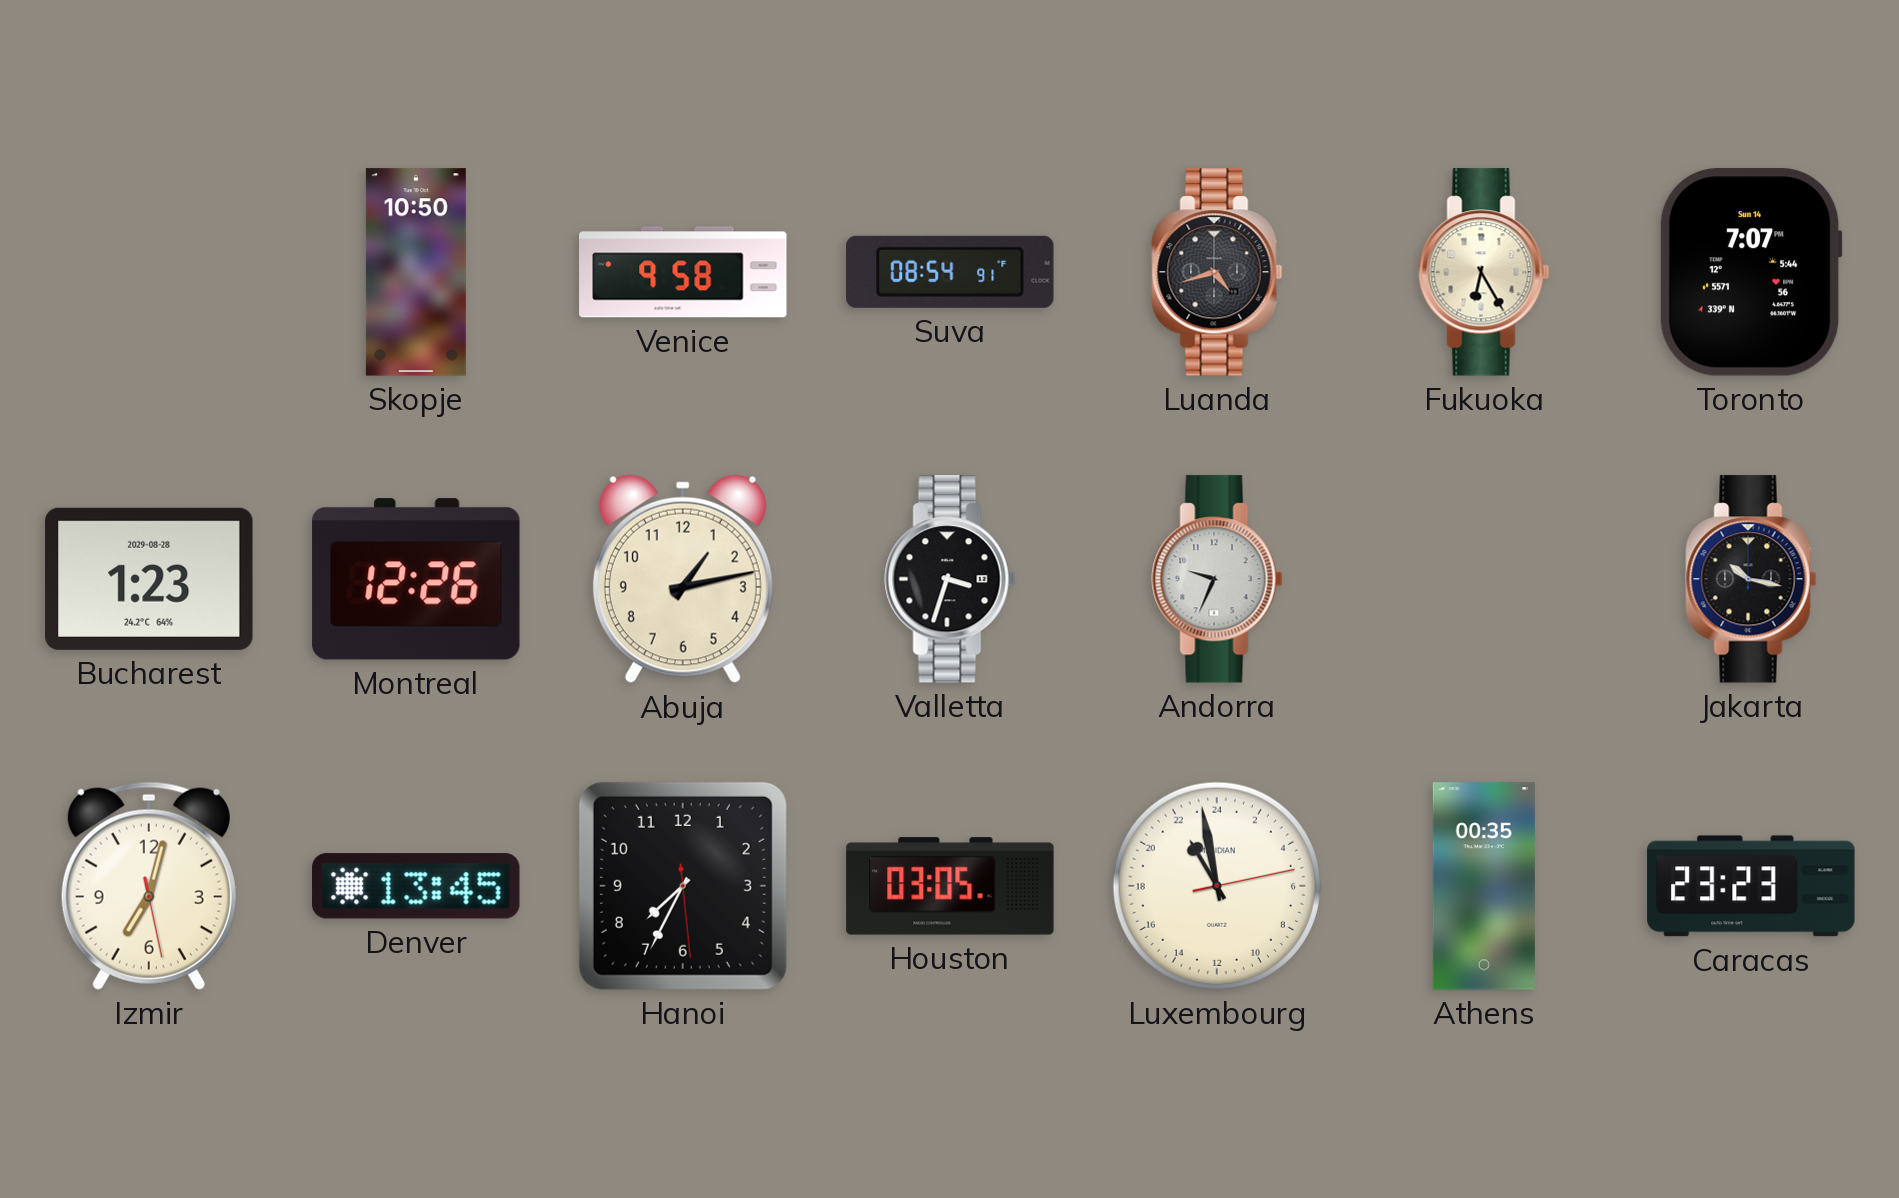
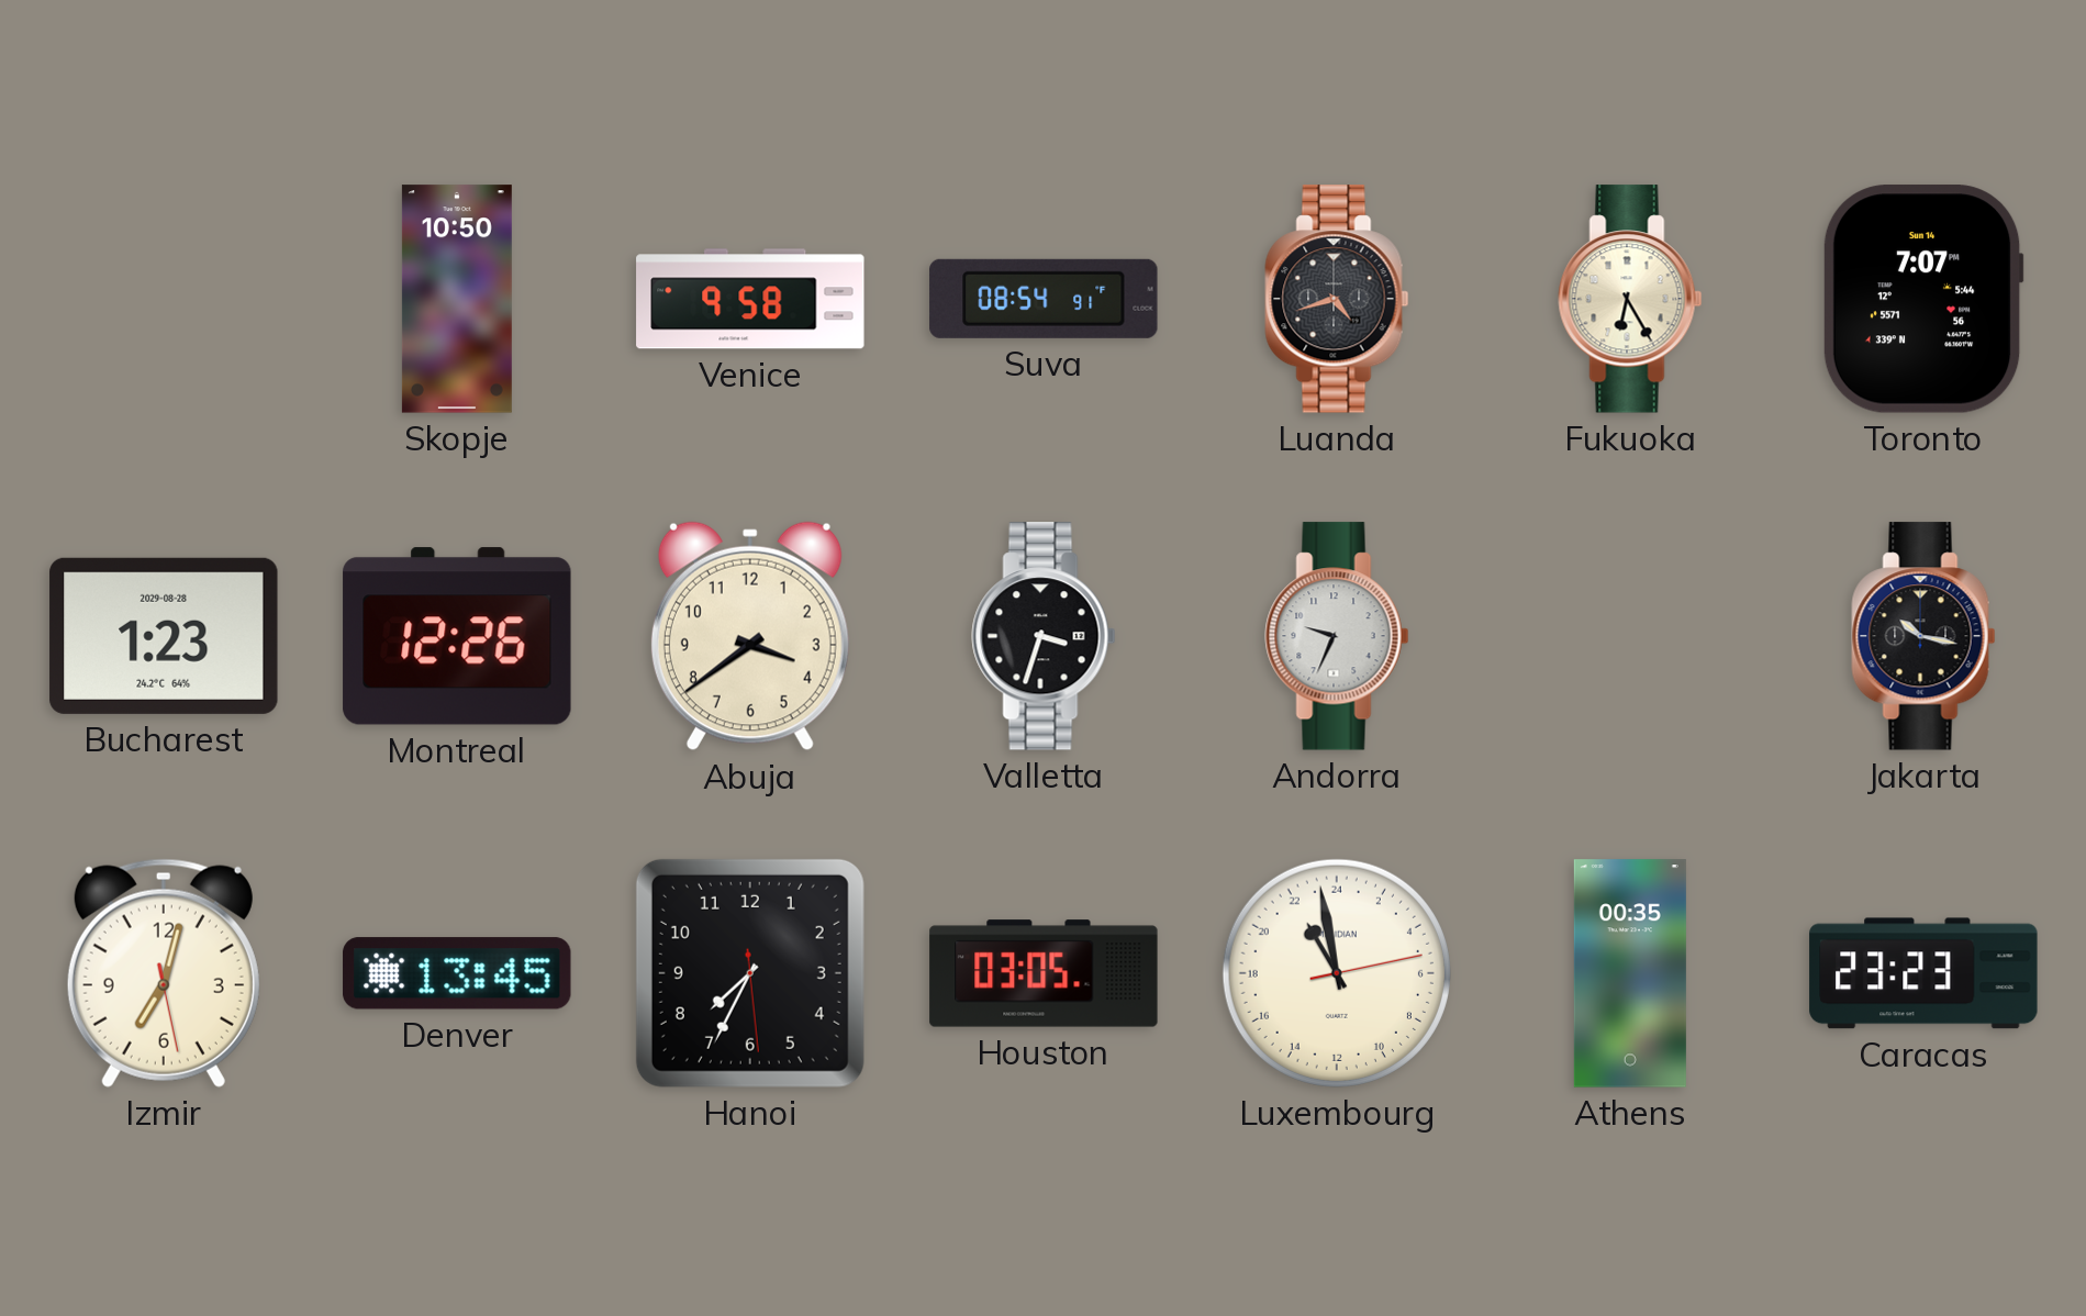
Abuja: 1:13 -> 3:39 (750, 636)
